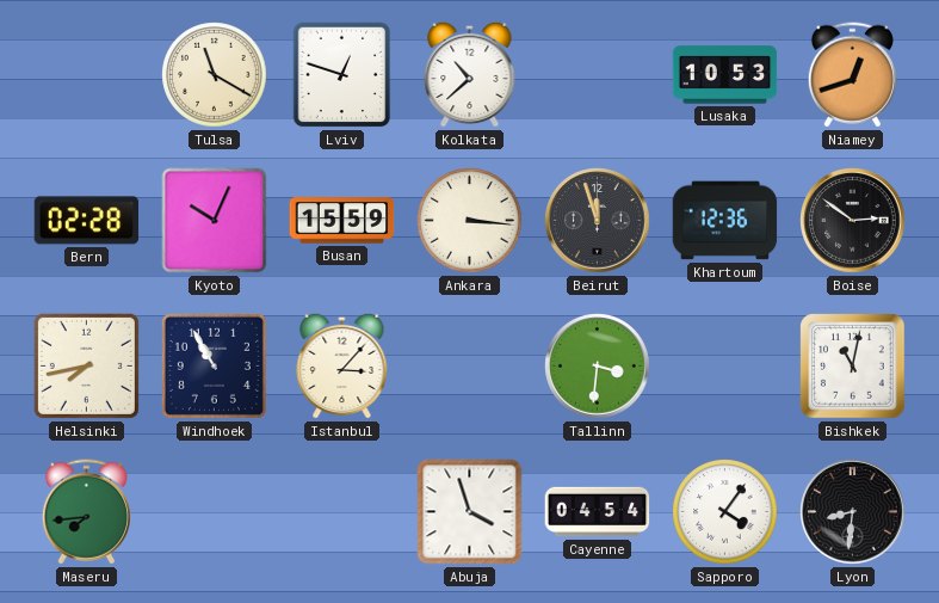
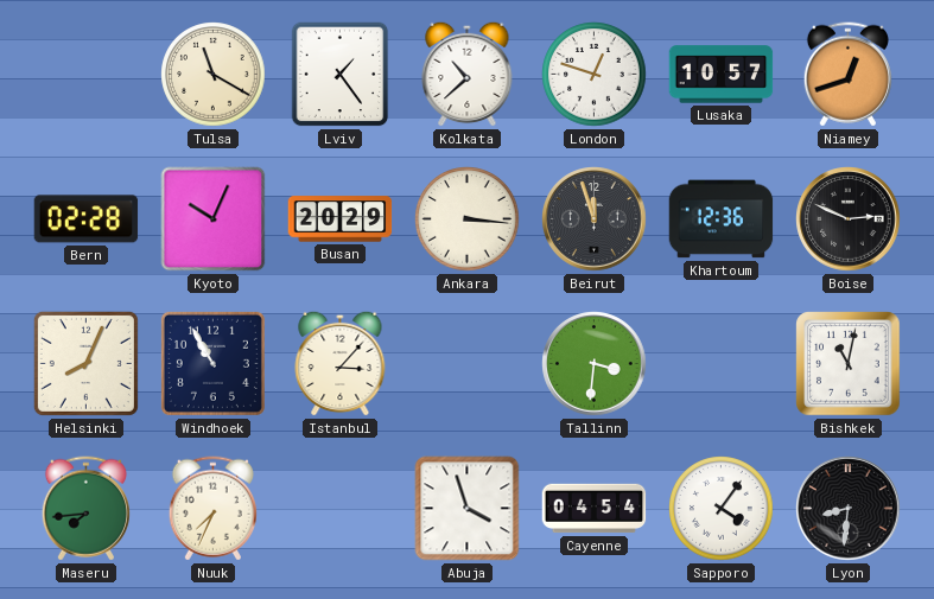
Lviv: 12:48 -> 1:24 (341, 75)
London: none -> 12:48 (595, 75)
Lusaka: 10:53 -> 10:57 (722, 75)
Busan: 15:59 -> 20:29 (341, 219)
Boise: 2:51 -> 2:49 (849, 219)
Helsinki: 7:43 -> 8:04 (85, 363)
Nuuk: none -> 7:34 (212, 509)
